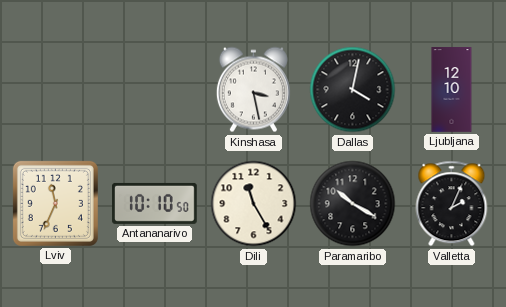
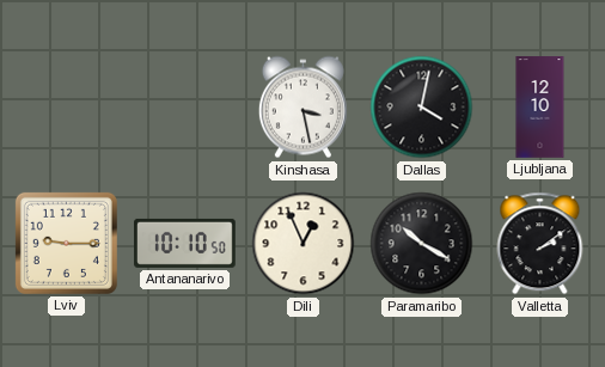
Lviv: 11:34 -> 9:15 (66, 243)
Dili: 11:25 -> 12:56 (304, 244)
Valletta: 2:04 -> 2:09 (540, 244)
